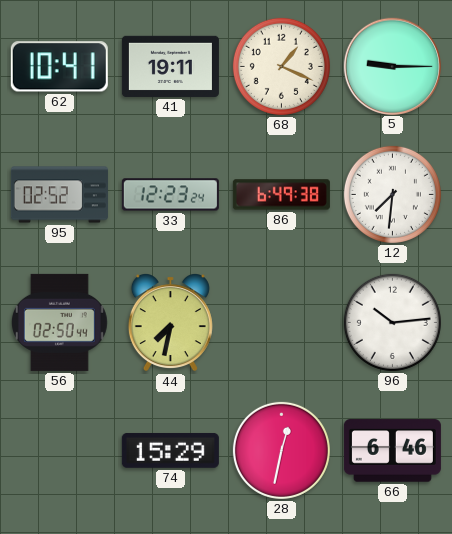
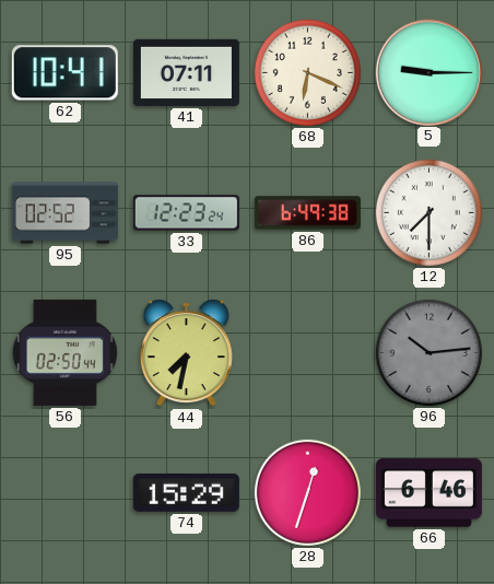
41: 19:11 -> 07:11 (186, 72)
68: 1:19 -> 6:19 (307, 72)
12: 7:31 -> 7:30 (428, 212)
96 dial: white -> grey (428, 352)
28: 12:32 -> 12:33 (307, 492)
